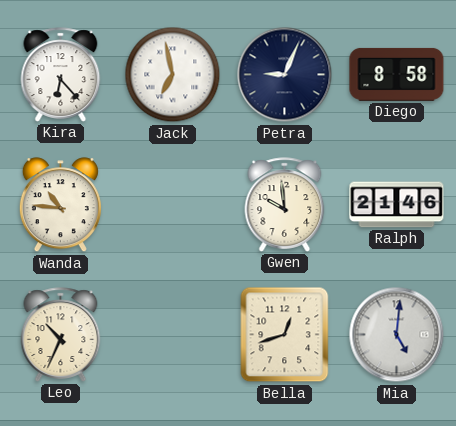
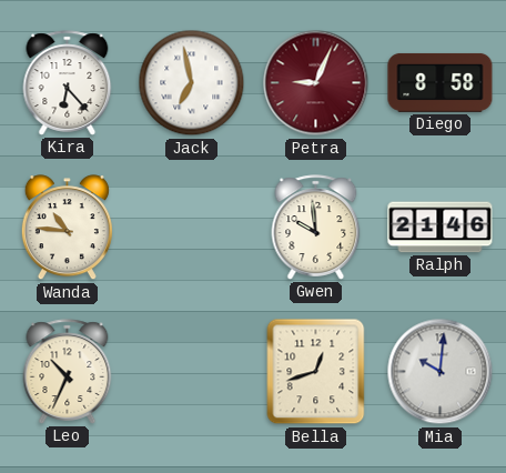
Petra dial: navy -> burgundy (316, 83)
Mia: 5:01 -> 10:01 (441, 372)
